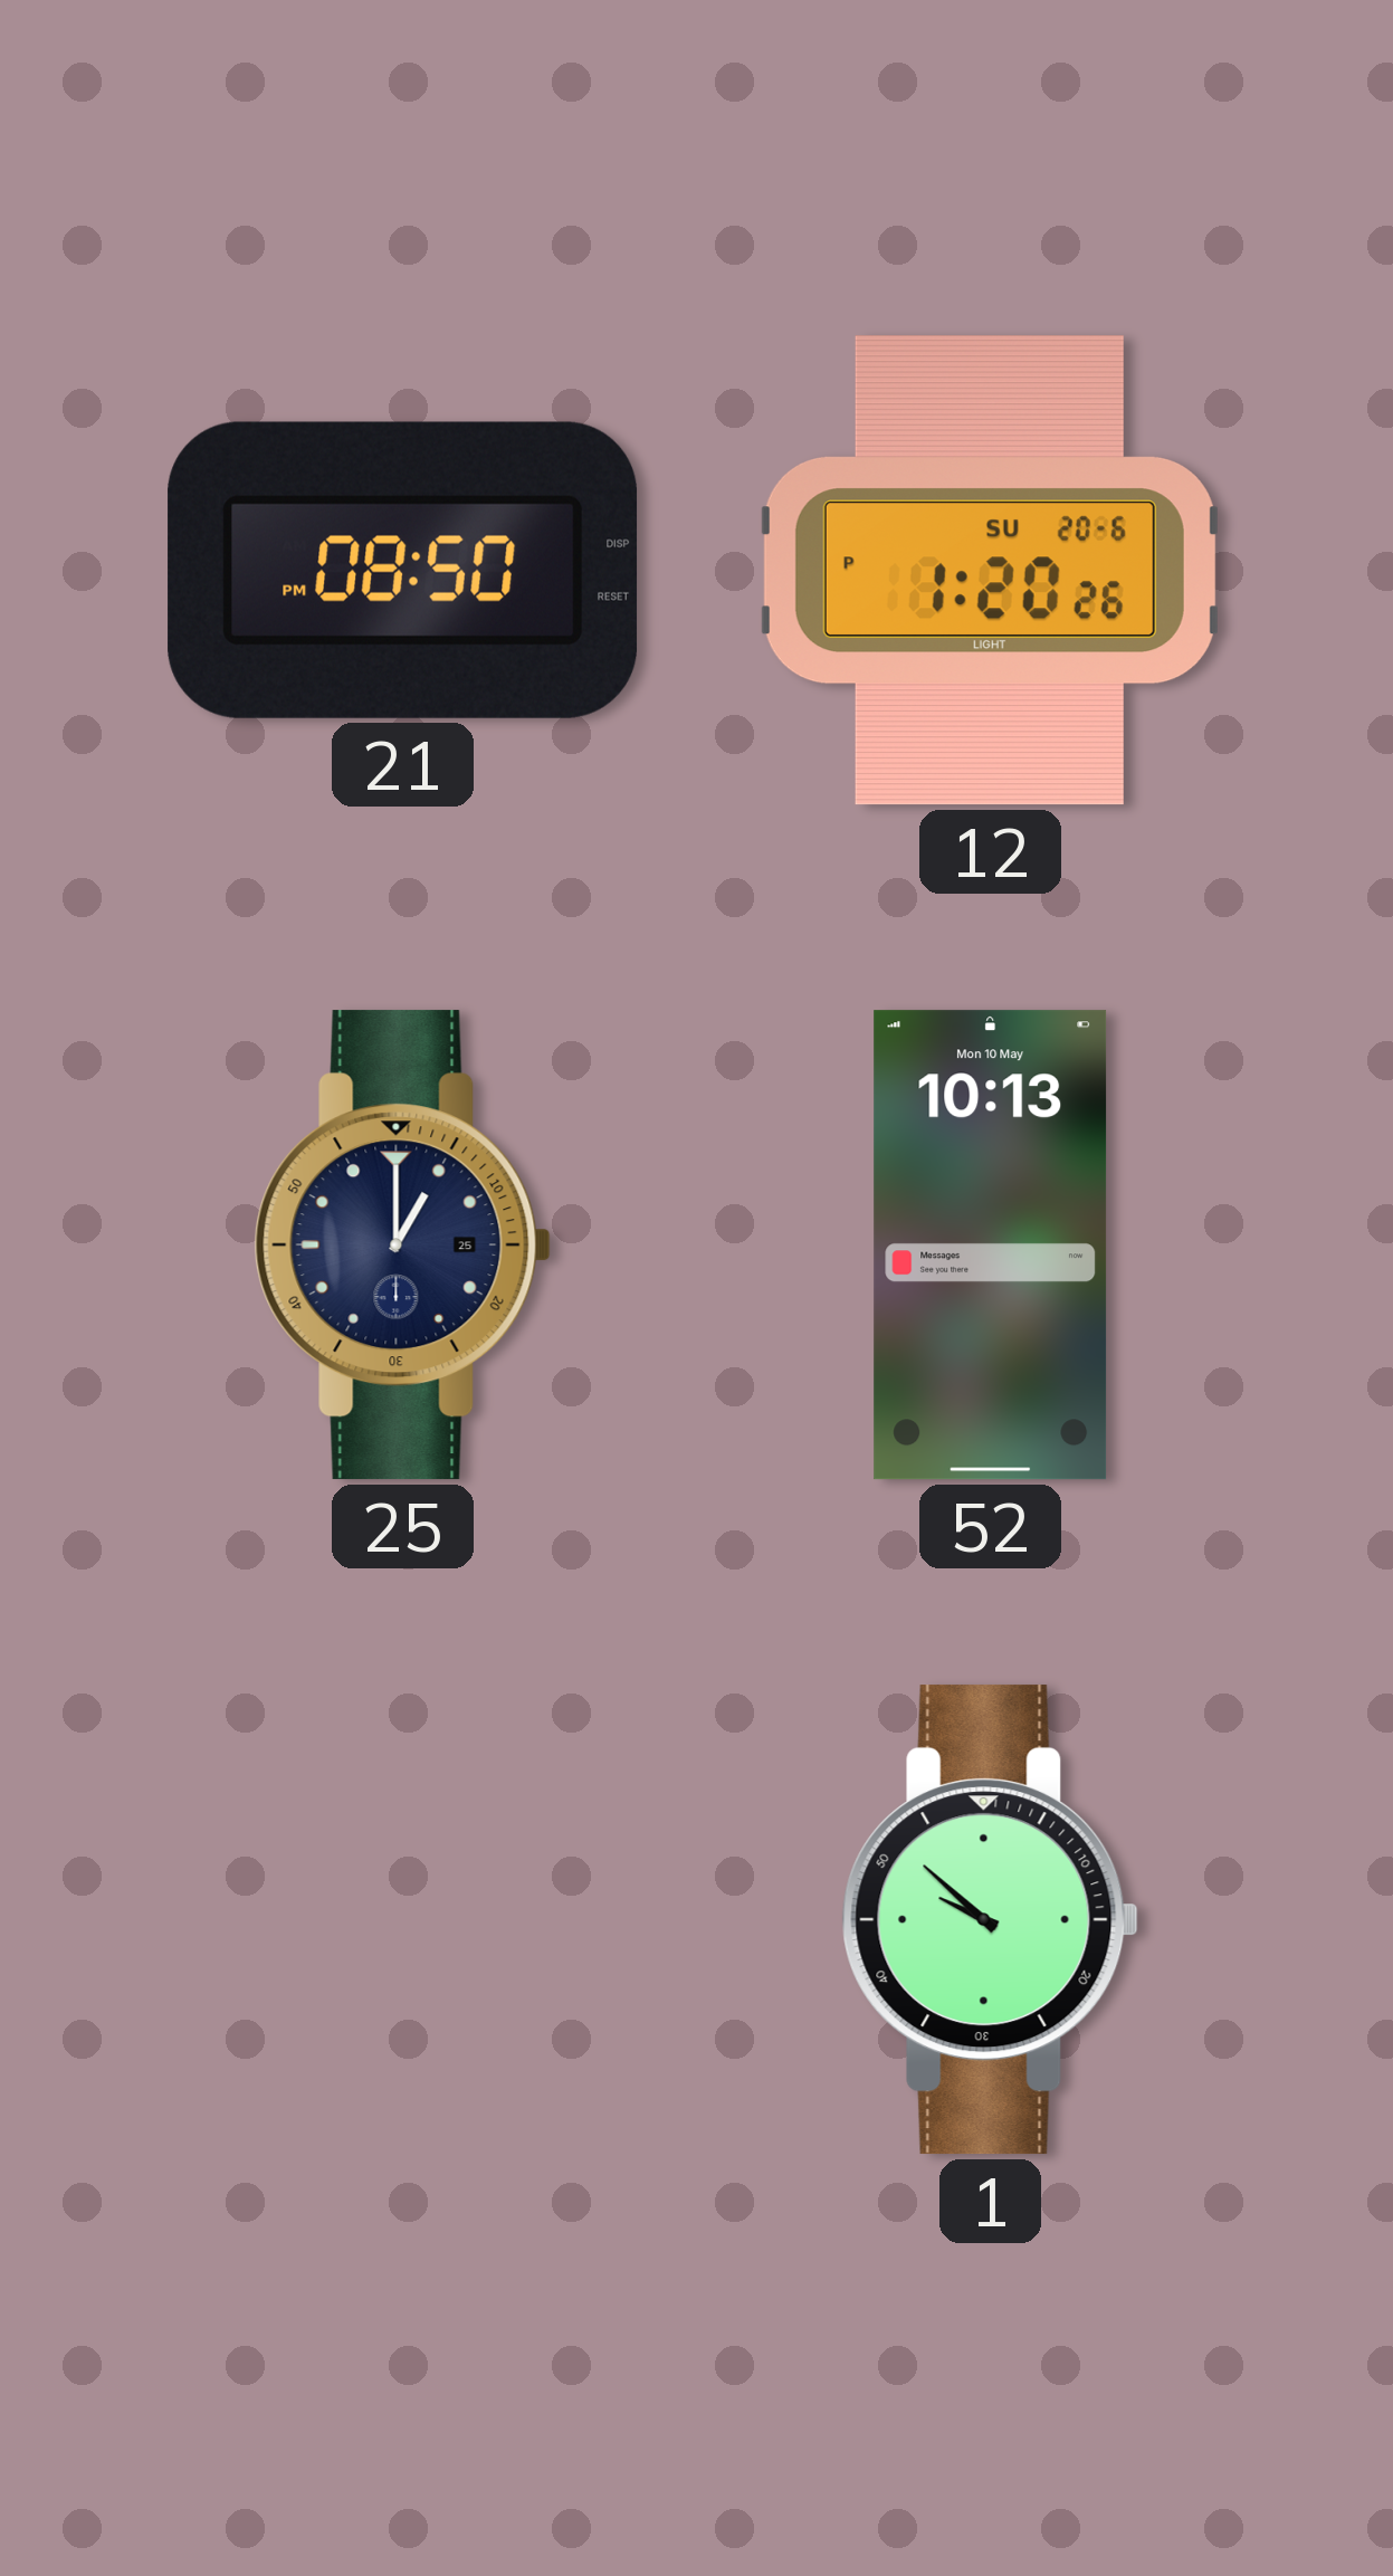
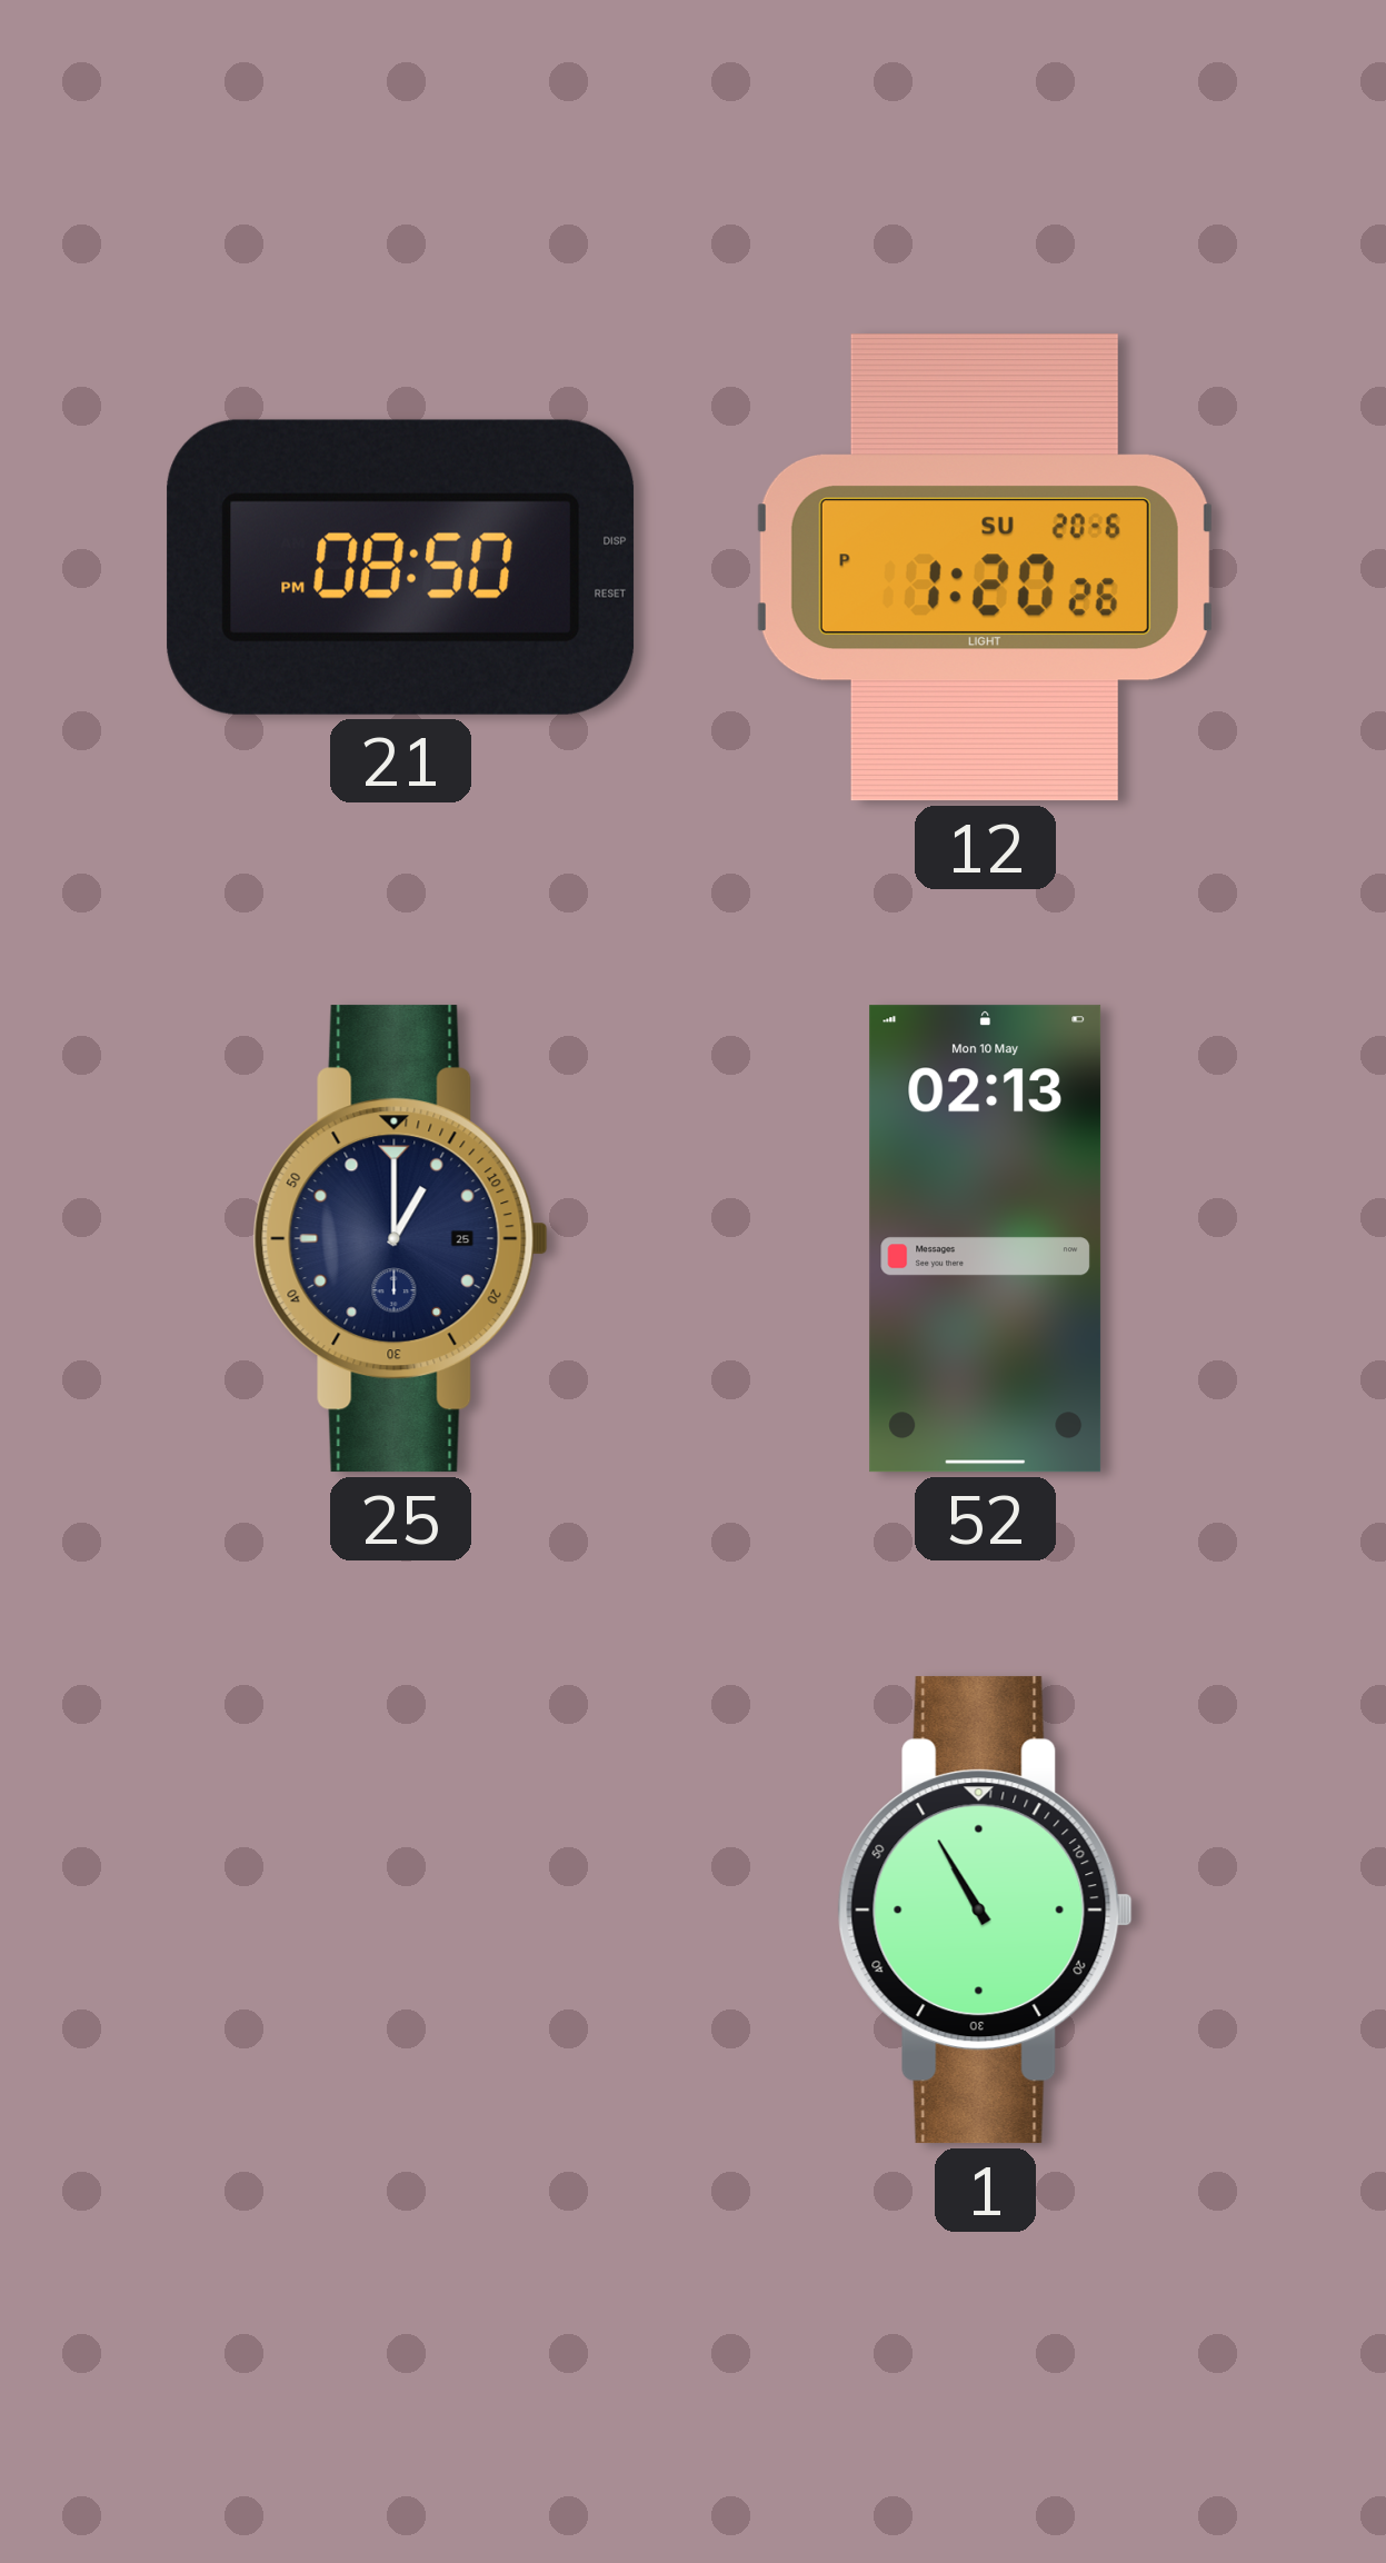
52: 10:13 -> 02:13 (986, 1239)
1: 9:52 -> 10:55 (985, 1911)
